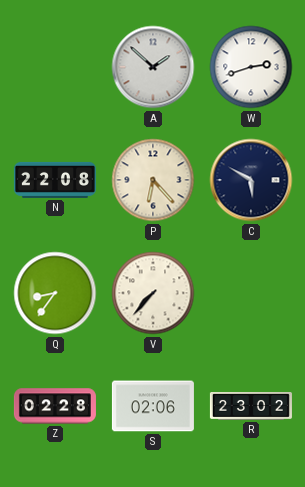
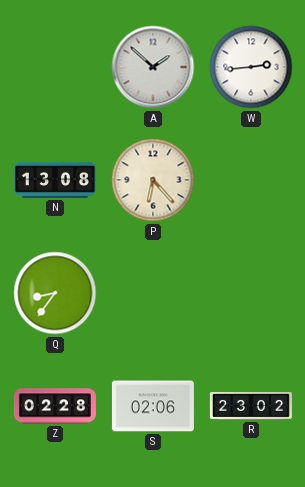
W: 2:42 -> 2:44 (251, 67)
N: 22:08 -> 13:08 (55, 180)
C: 5:50 -> none (251, 180)
V: 7:37 -> none (153, 293)
